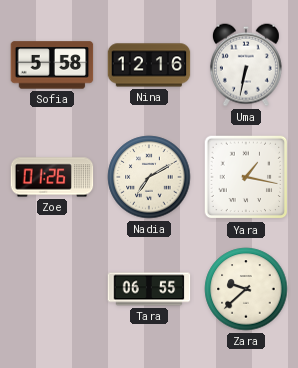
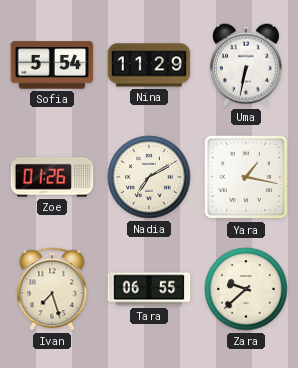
Sofia: 5:58 -> 5:54 (52, 65)
Nina: 12:16 -> 11:29 (149, 65)
Ivan: none -> 7:27 (52, 289)
